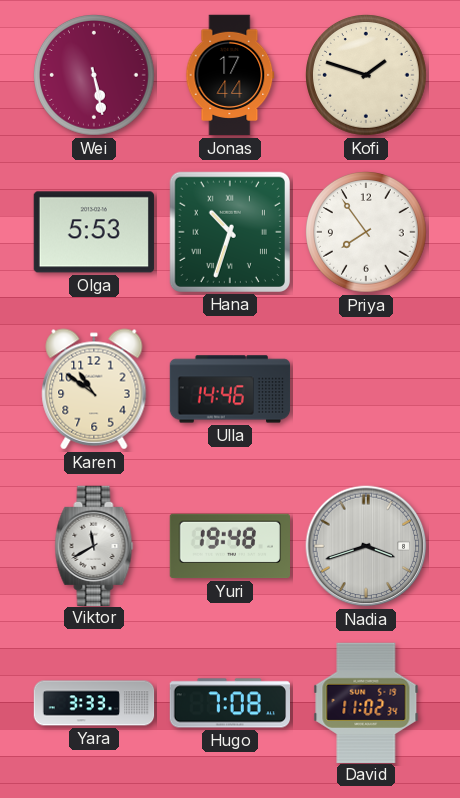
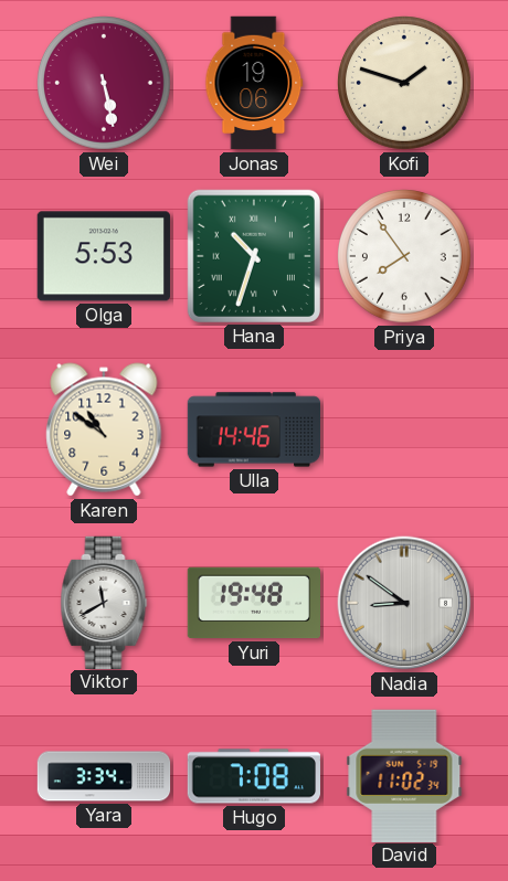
Jonas: 17:44 -> 19:06 (254, 83)
Nadia: 3:42 -> 8:51 (404, 603)
Yara: 3:33 -> 3:34 (104, 776)
